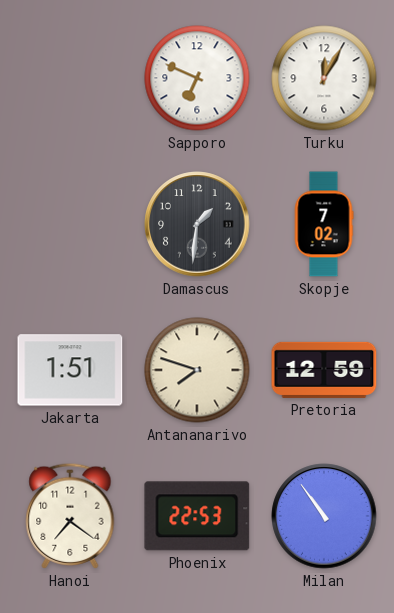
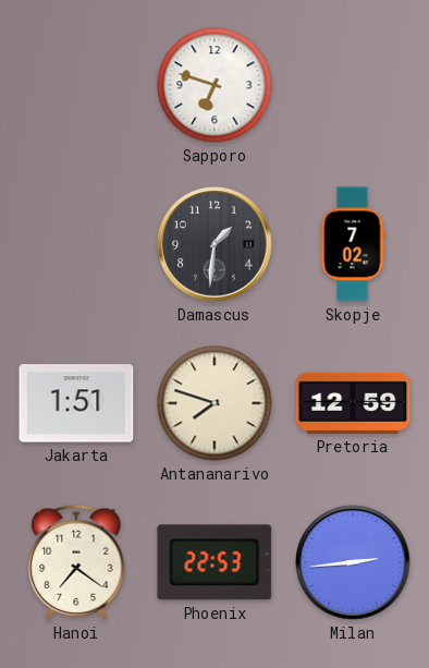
Sapporo: 6:49 -> 6:48 (214, 85)
Turku: 12:05 -> none (324, 78)
Milan: 10:54 -> 2:44 (353, 562)
